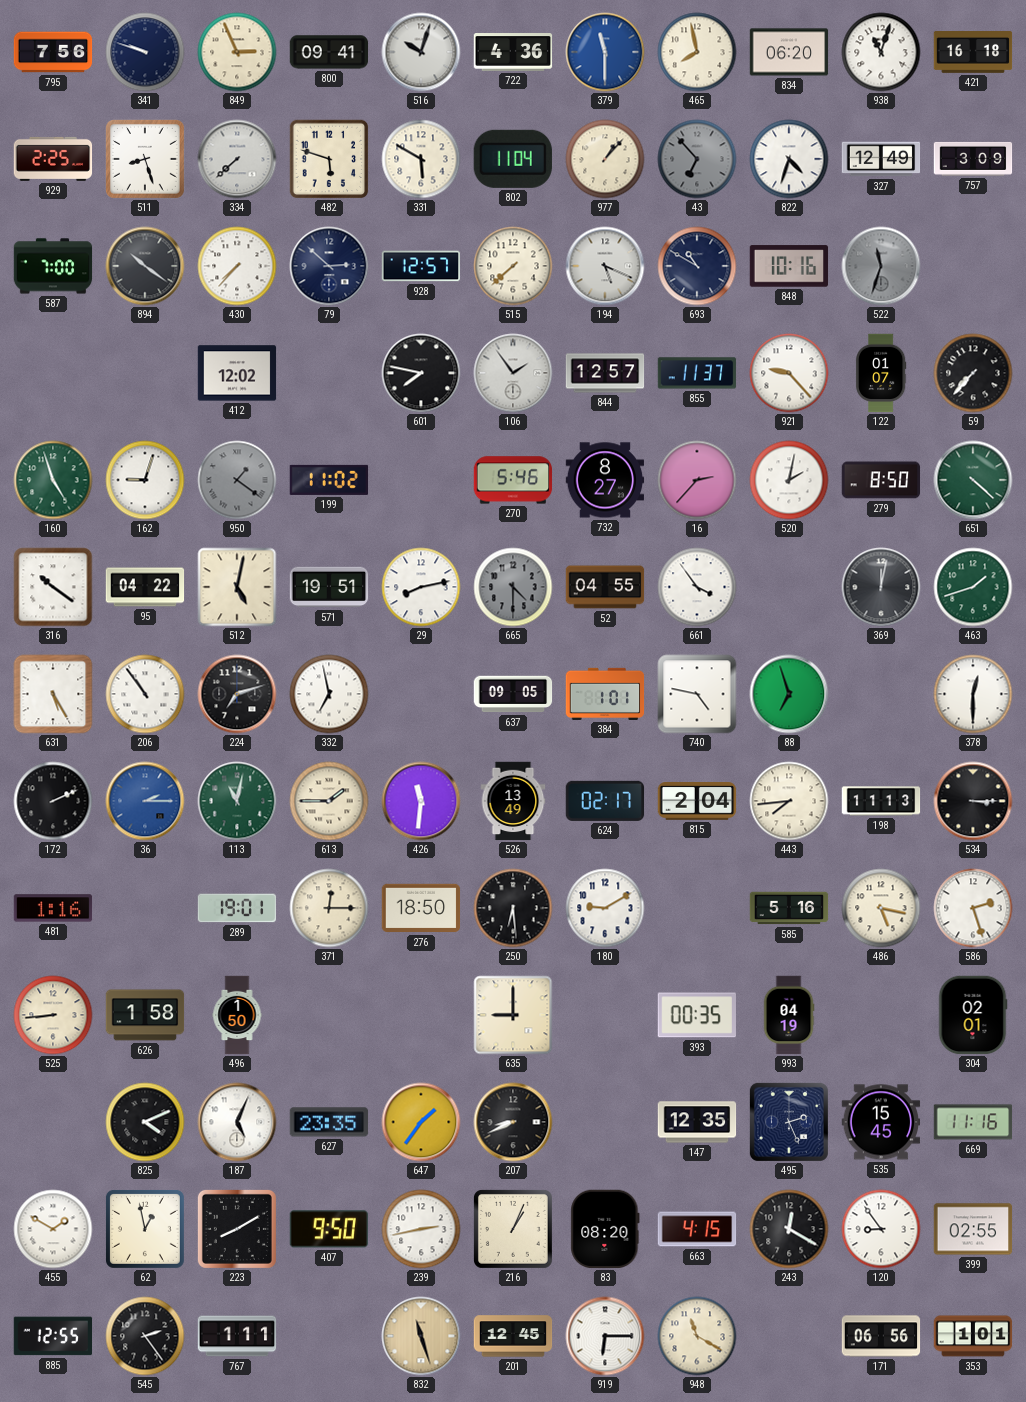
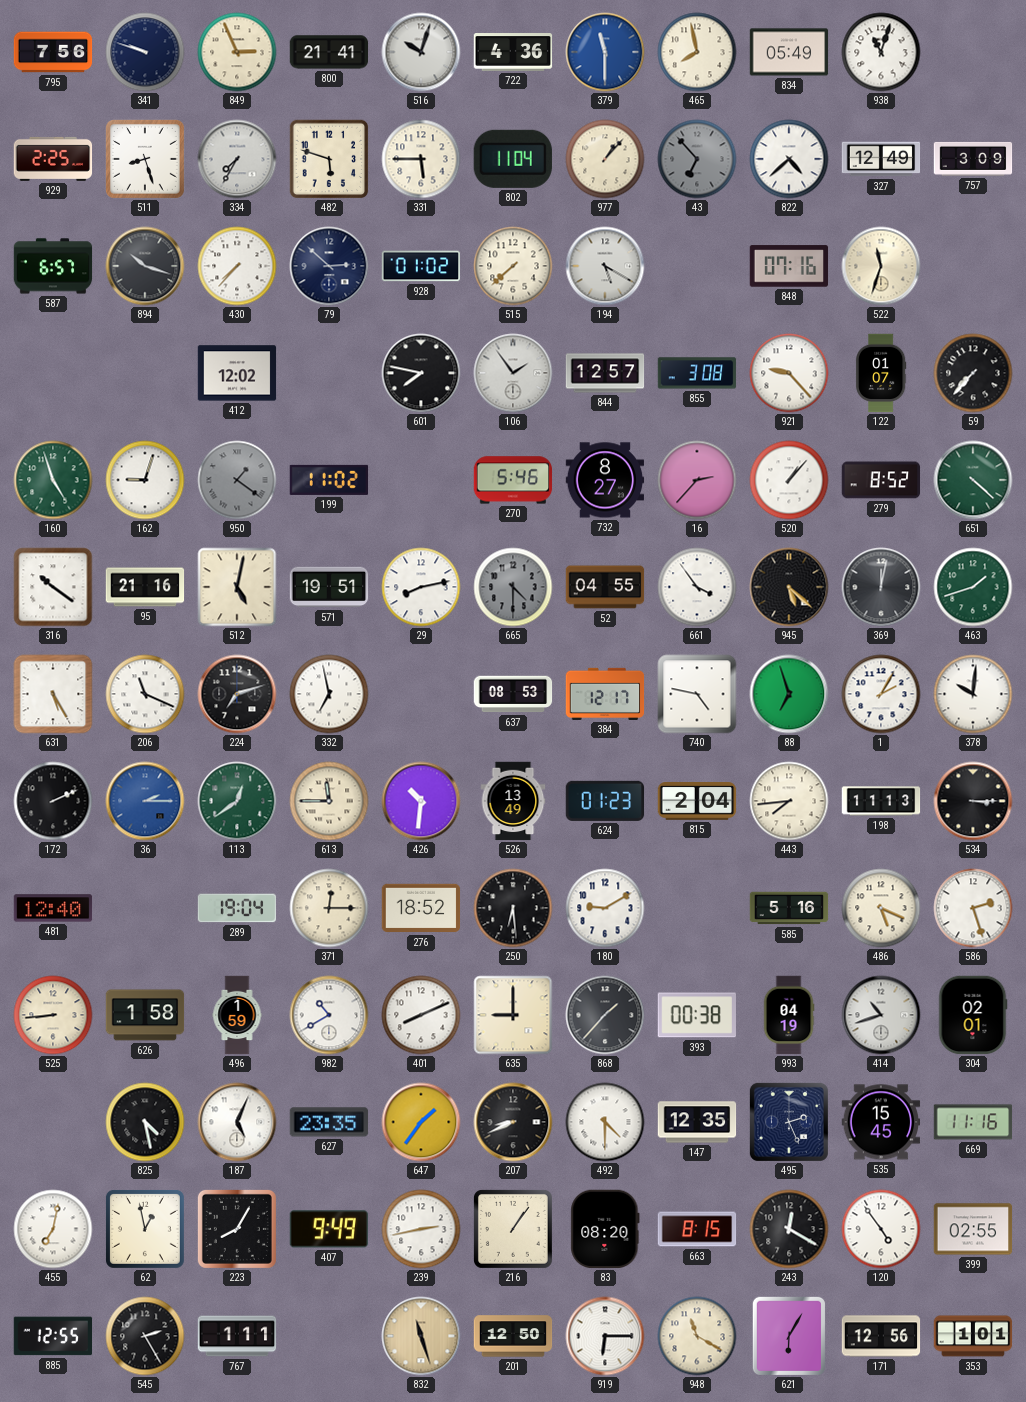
800: 09:41 -> 21:41 (329, 52)
834: 06:20 -> 05:49 (789, 52)
421: 16:18 -> none (973, 53)
334: 7:38 -> 7:35 (237, 159)
331: 5:50 -> 5:45 (421, 159)
822: 4:33 -> 4:38 (789, 159)
587: 7:00 -> 6:57 (53, 266)
894: 10:21 -> 10:18 (145, 266)
928: 12:57 -> 01:02 (421, 266)
194: 5:19 -> 5:20 (605, 266)
693: 10:50 -> none (697, 266)
848: 10:16 -> 07:16 (789, 266)
522 dial: grey -> cream (881, 266)
855: 11:37 -> 3:08 (697, 373)
520: 2:02 -> 1:07 (789, 480)
279: 8:50 -> 8:52 (881, 480)
95: 04:22 -> 21:16 (145, 587)
945: none -> 5:22 (789, 587)
206: 10:54 -> 11:19 (145, 694)
637: 09:05 -> 08:53 (513, 694)
384: 1:01 -> 12:17 (605, 694)
1: none -> 2:05 (881, 694)
378: 12:30 -> 10:01 (973, 694)
113: 11:02 -> 12:39 (237, 801)
613: 1:45 -> 11:45 (329, 801)
426: 11:31 -> 10:31 (421, 801)
624: 02:17 -> 01:23 (605, 801)
481: 1:16 -> 12:40 (53, 908)
289: 19:01 -> 19:04 (237, 908)
276: 18:50 -> 18:52 (421, 908)
486: 5:17 -> 5:19 (881, 908)
496: 1:50 -> 1:59 (237, 1015)
982: none -> 10:40 (329, 1015)
401: none -> 8:11 (421, 1015)
868: none -> 1:37 (605, 1015)
393: 00:35 -> 00:38 (696, 1015)
414: none -> 10:42 (881, 1015)
825: 4:11 -> 4:28 (145, 1122)
492: none -> 4:30 (605, 1122)
455: 1:50 -> 7:02 (53, 1229)
223: 8:10 -> 8:05 (237, 1229)
407: 9:50 -> 9:49 (329, 1229)
216: 1:04 -> 1:06 (513, 1229)
663: 4:15 -> 8:15 (697, 1229)
120: 8:54 -> 4:54 (881, 1229)
545: 2:24 -> 2:25 (145, 1336)
201: 12:45 -> 12:50 (513, 1336)
621: none -> 6:05 (788, 1335)
171: 06:56 -> 12:56 (881, 1336)
